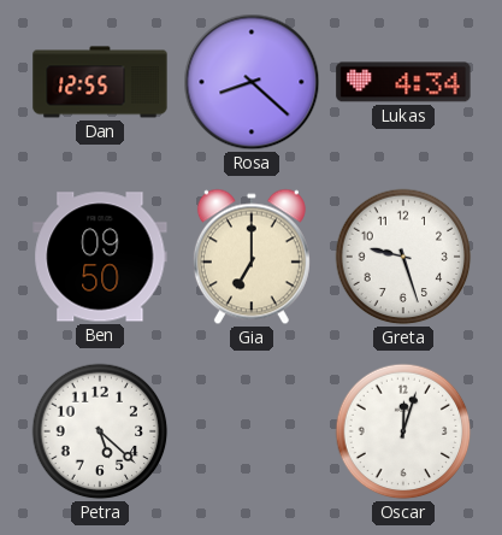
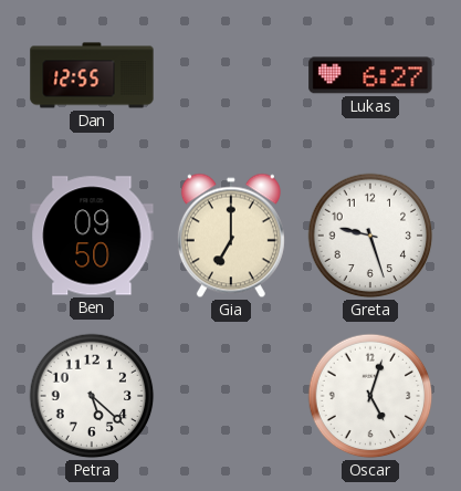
Rosa: 8:22 -> none (252, 82)
Lukas: 4:34 -> 6:27 (370, 75)
Oscar: 12:03 -> 5:03 (370, 396)
